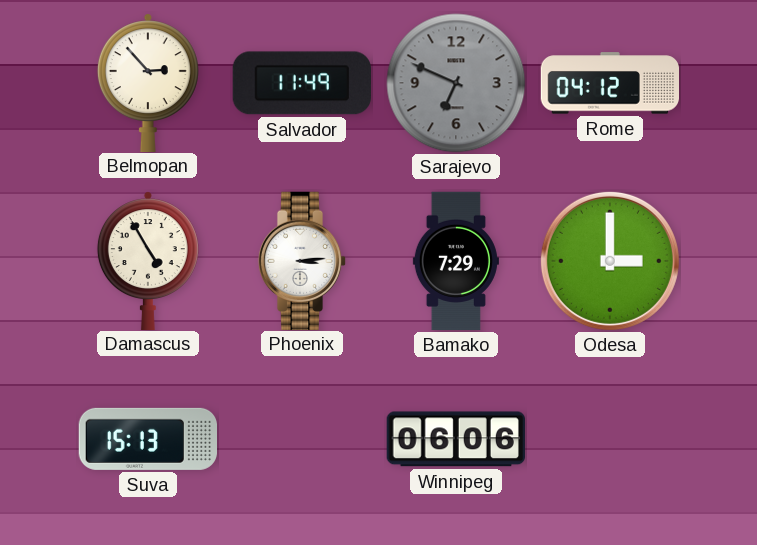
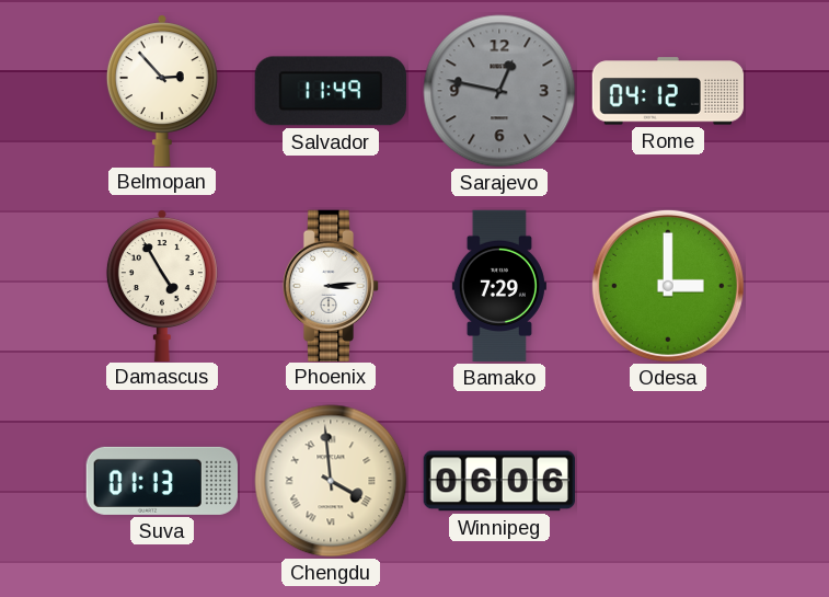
Sarajevo: 6:49 -> 12:47 (499, 91)
Suva: 15:13 -> 01:13 (161, 481)
Chengdu: none -> 3:59 (331, 481)
